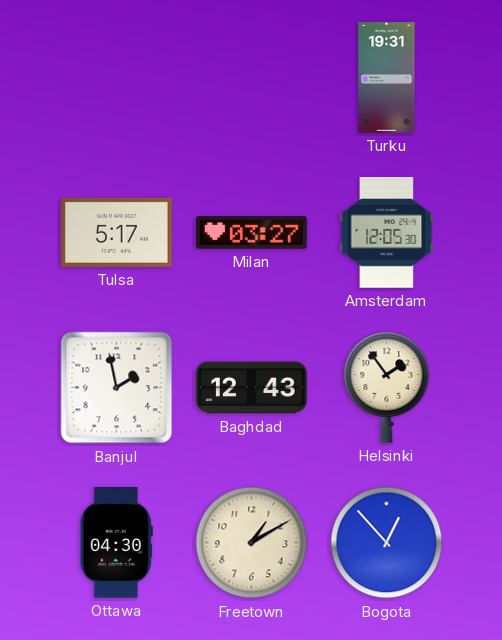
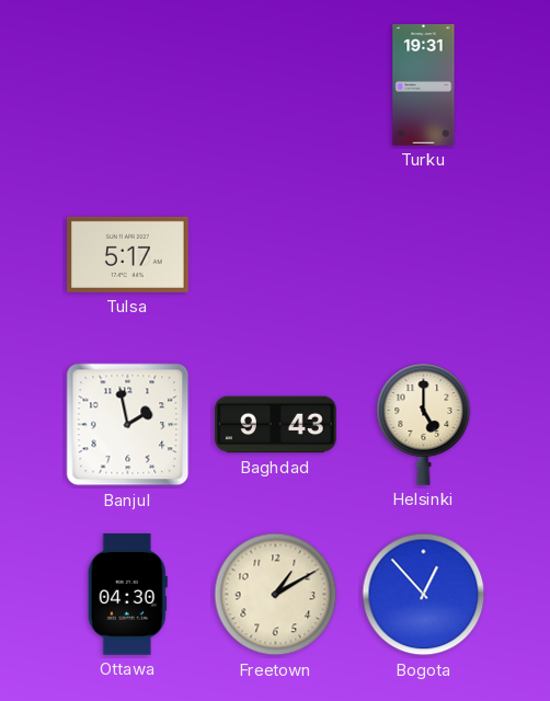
Milan: 03:27 -> none (252, 233)
Amsterdam: 12:05 -> none (387, 233)
Baghdad: 12:43 -> 9:43 (276, 425)
Helsinki: 1:54 -> 5:00 (424, 424)
